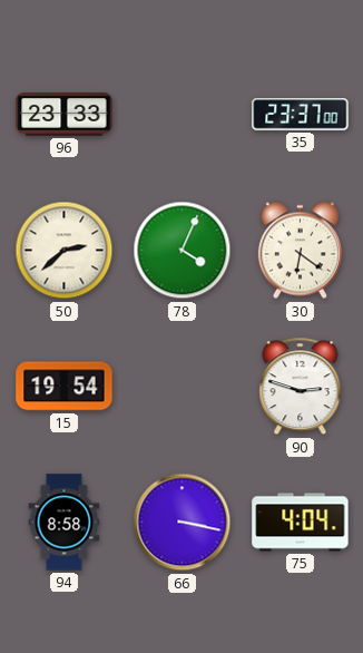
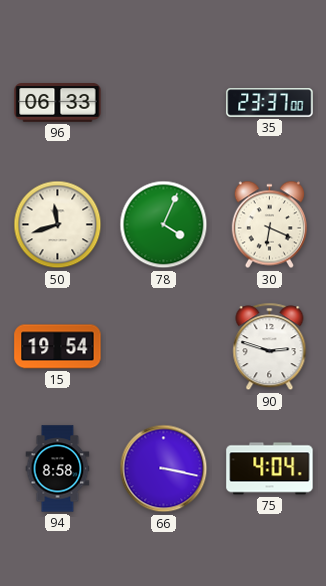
96: 23:33 -> 06:33 (58, 103)
50: 2:38 -> 11:42 (58, 225)
30: 6:21 -> 6:19 (269, 225)
